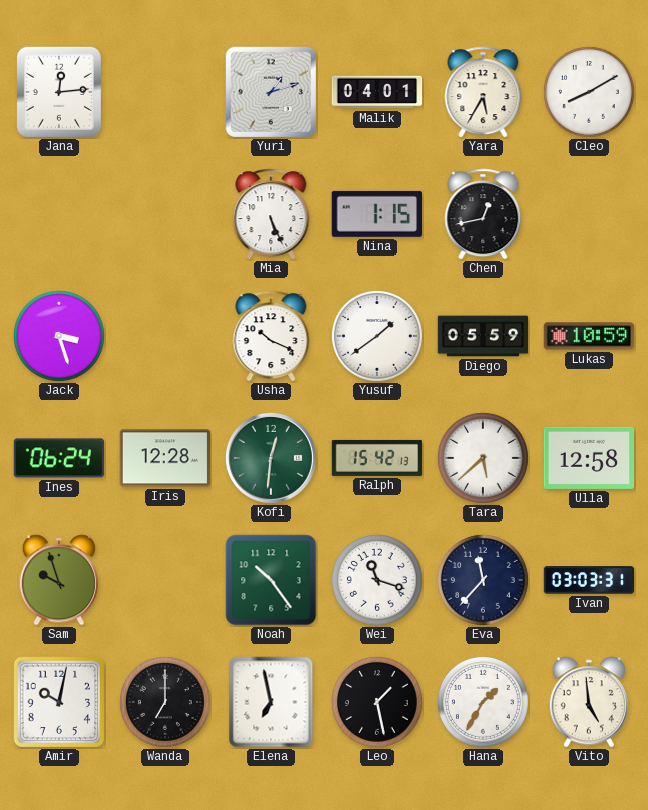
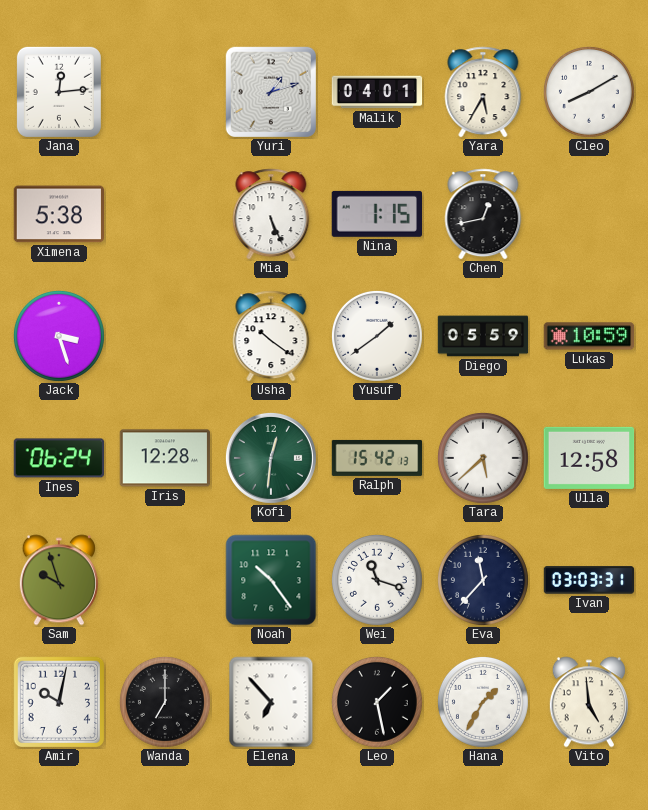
Ximena: none -> 5:38 (59, 214)
Usha: 10:19 -> 10:21 (271, 336)
Elena: 6:58 -> 6:53 (271, 702)
